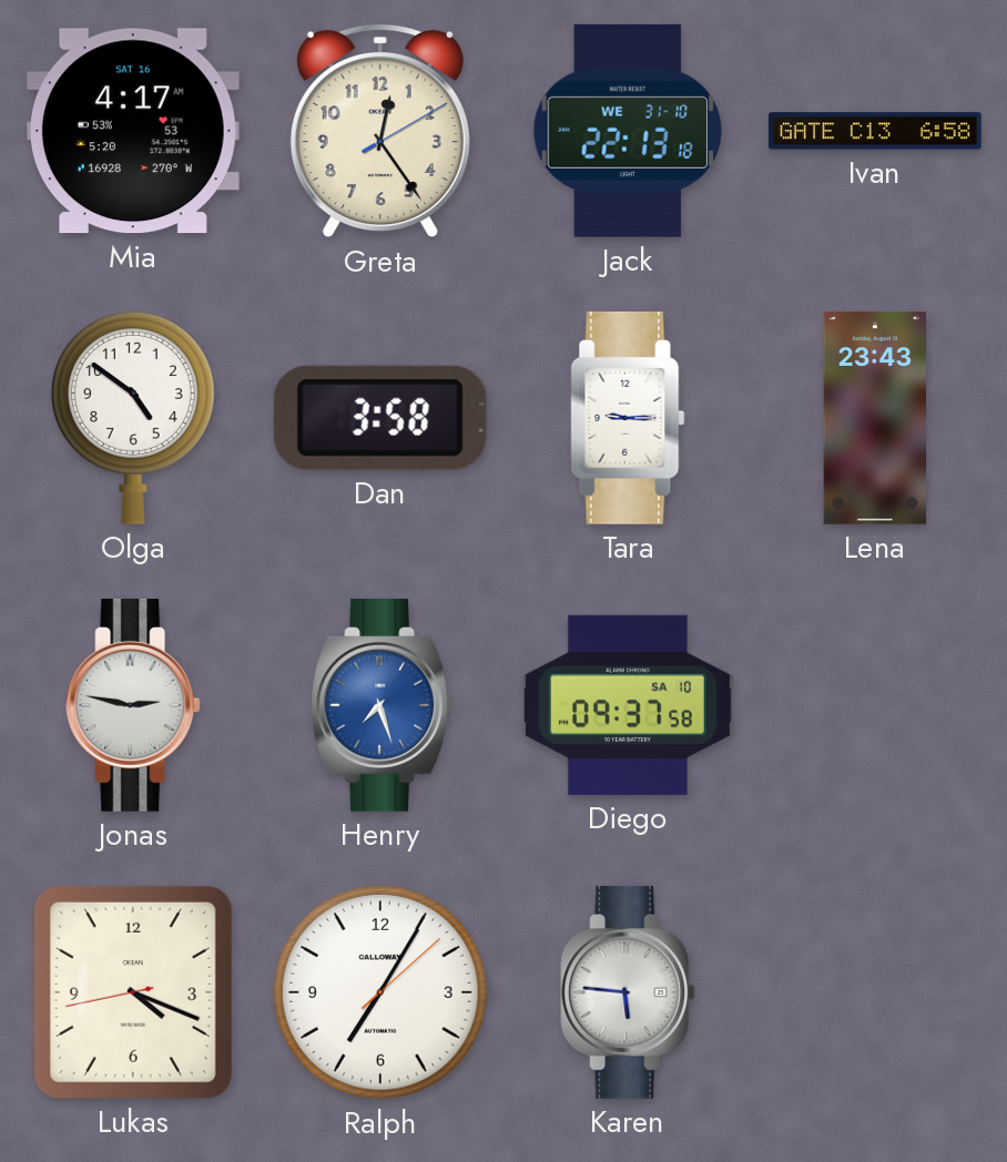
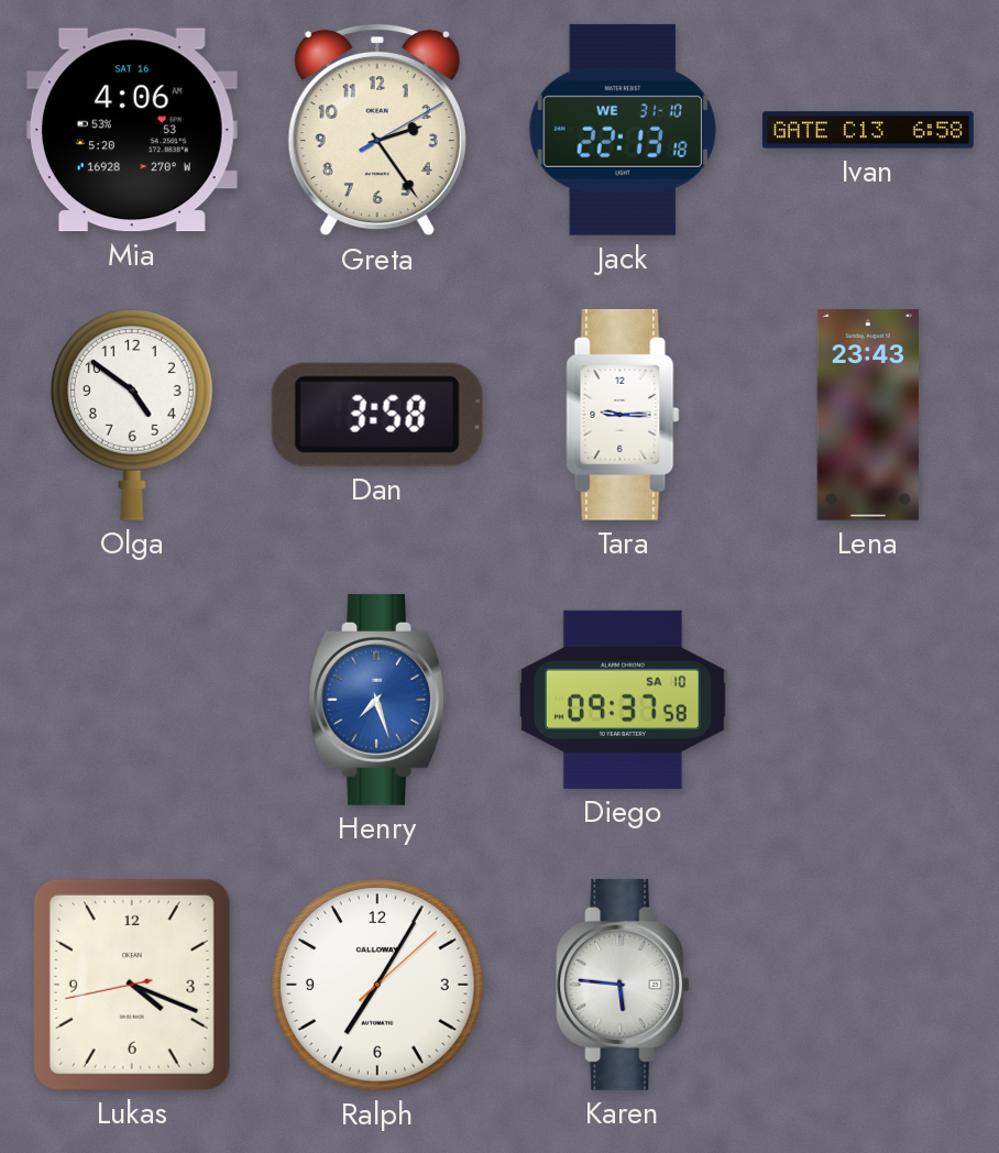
Mia: 4:17 -> 4:06 (132, 130)
Greta: 12:24 -> 2:24 (377, 130)
Jonas: 2:47 -> none (133, 705)
